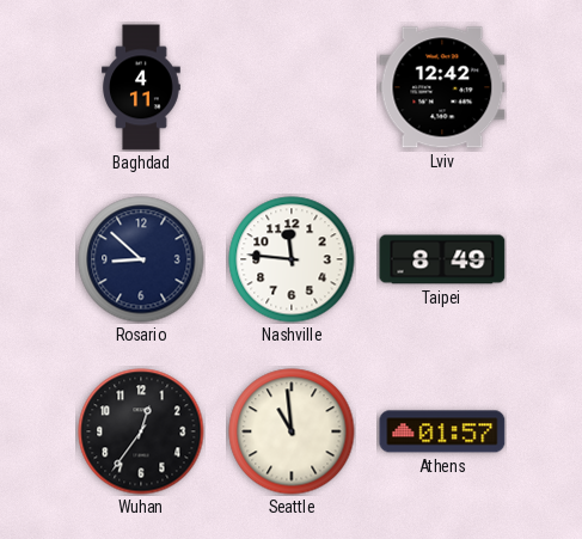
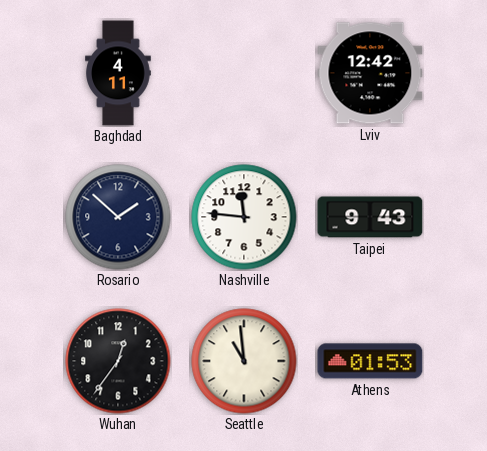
Rosario: 8:52 -> 1:52 (118, 217)
Taipei: 8:49 -> 9:43 (370, 217)
Athens: 01:57 -> 01:53 (370, 361)
